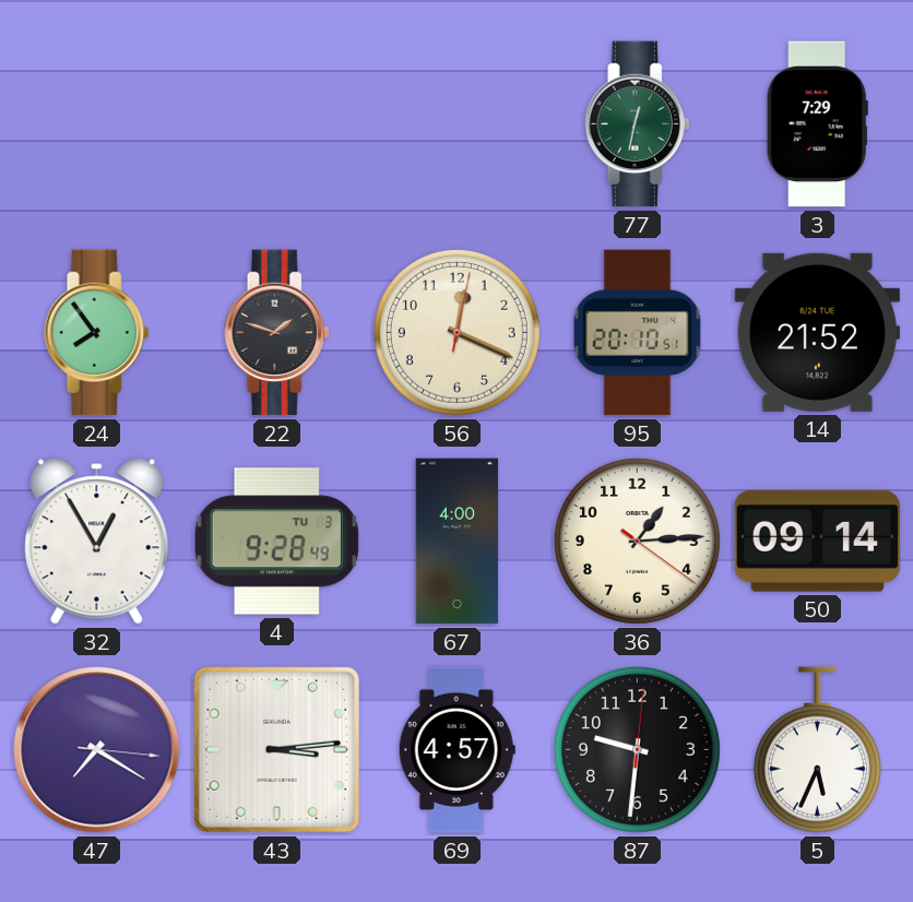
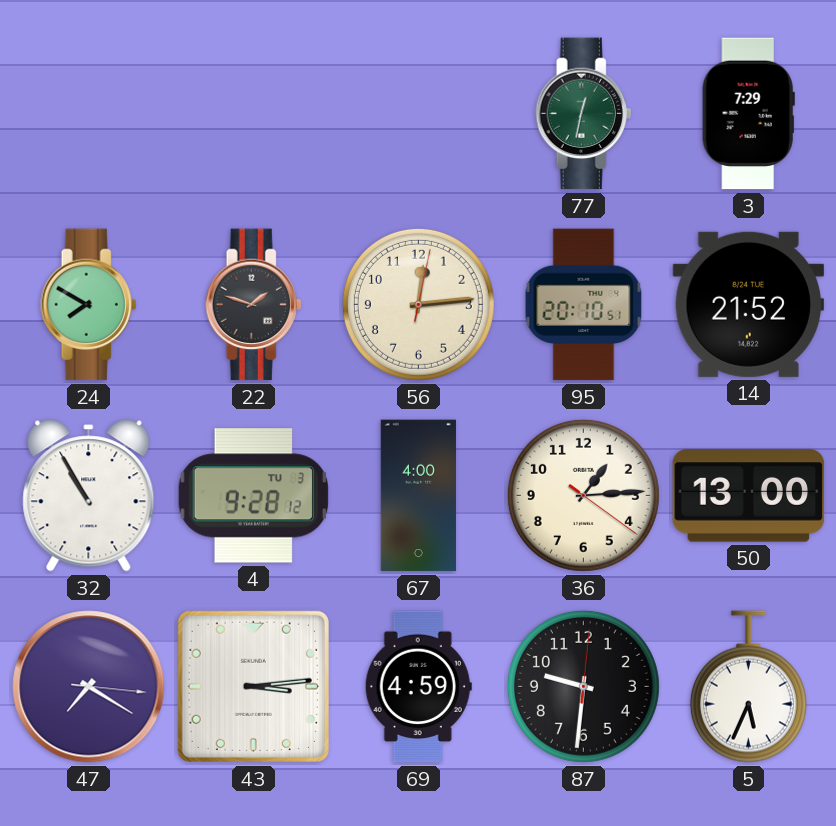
24: 7:54 -> 7:50 (89, 305)
56: 12:19 -> 12:14 (418, 304)
32: 12:55 -> 10:55 (89, 496)
4: 9:28:49 -> 9:28:12 (253, 496)
50: 09:14 -> 13:00 (749, 496)
69: 4:57 -> 4:59 (418, 687)
